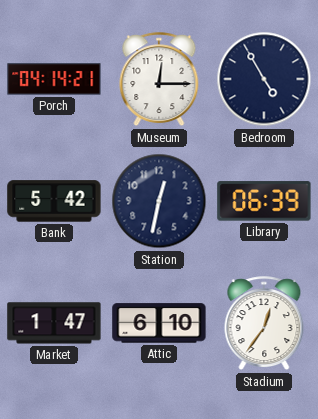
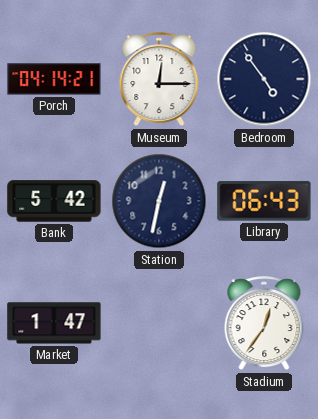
Bedroom: 4:55 -> 4:54 (264, 79)
Library: 06:39 -> 06:43 (264, 201)
Attic: 6:10 -> none (159, 323)
